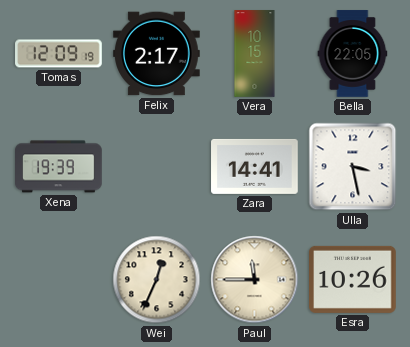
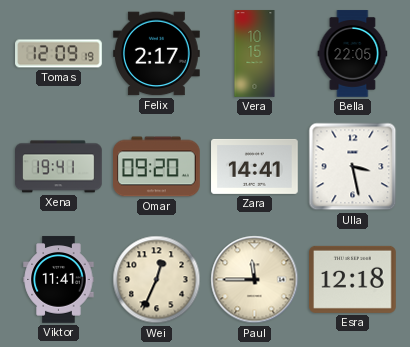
Xena: 19:39 -> 19:41 (59, 167)
Omar: none -> 09:20 (157, 167)
Viktor: none -> 11:41 (59, 280)
Esra: 10:26 -> 12:18 (353, 279)
